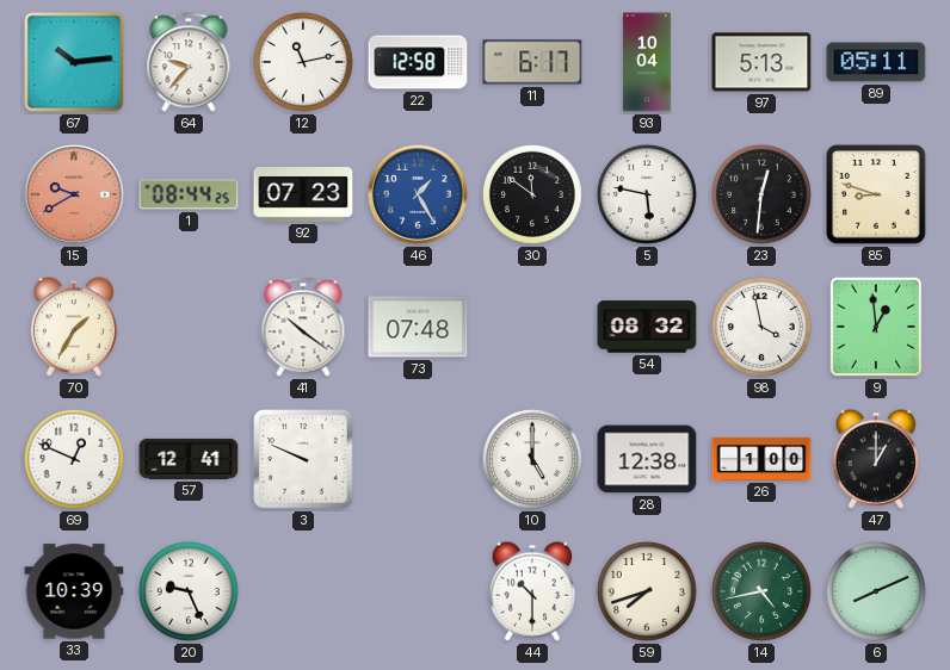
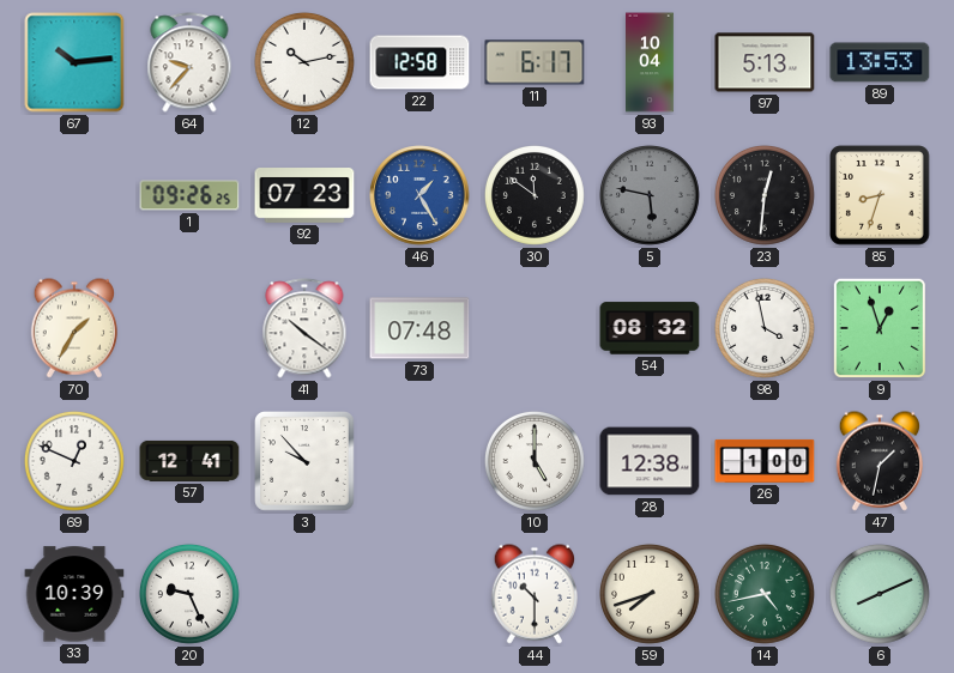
12: 11:13 -> 10:13 (304, 62)
89: 05:11 -> 13:53 (880, 62)
15: 9:40 -> none (74, 194)
1: 08:44 -> 09:26 (189, 195)
5 dial: white -> grey (650, 195)
85: 8:48 -> 8:33 (881, 196)
9: 12:59 -> 12:57 (880, 328)
3: 9:49 -> 9:53 (306, 462)
47: 1:00 -> 1:32 (878, 461)
